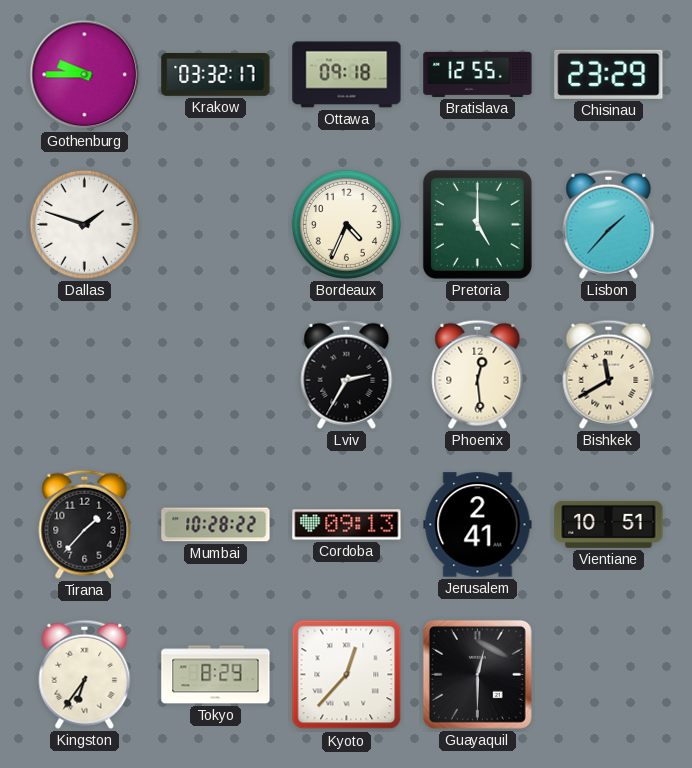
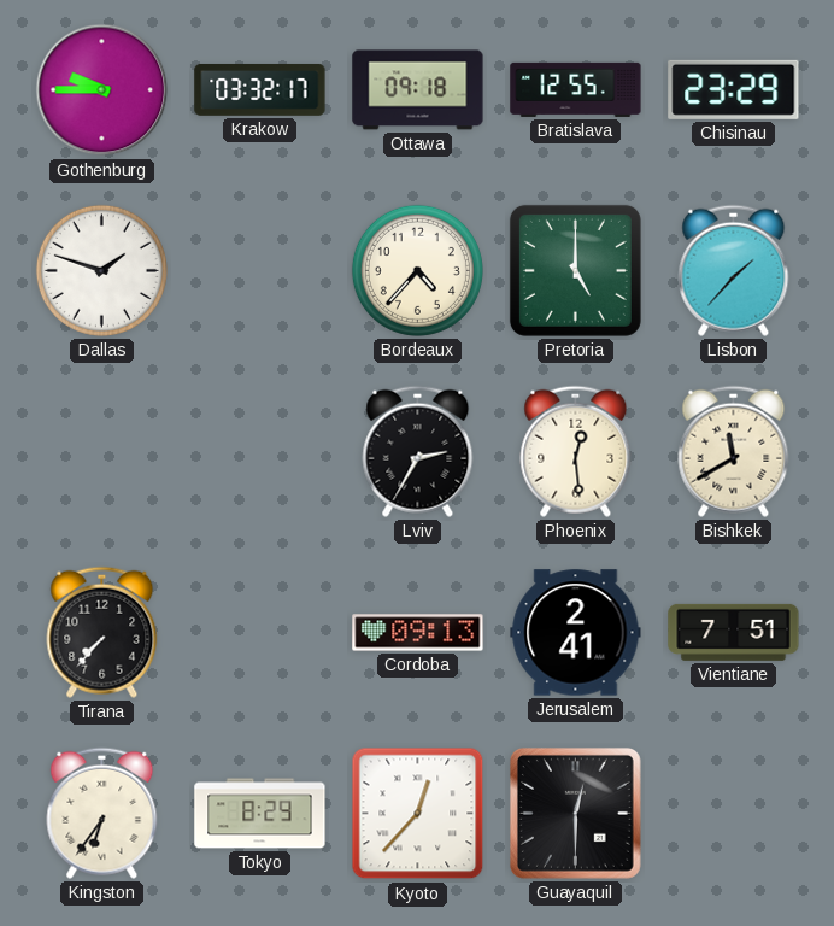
Bordeaux: 4:34 -> 4:37 (417, 270)
Tirana: 1:37 -> 7:37 (102, 632)
Mumbai: 10:28 -> none (216, 525)
Vientiane: 10:51 -> 7:51 (734, 632)
